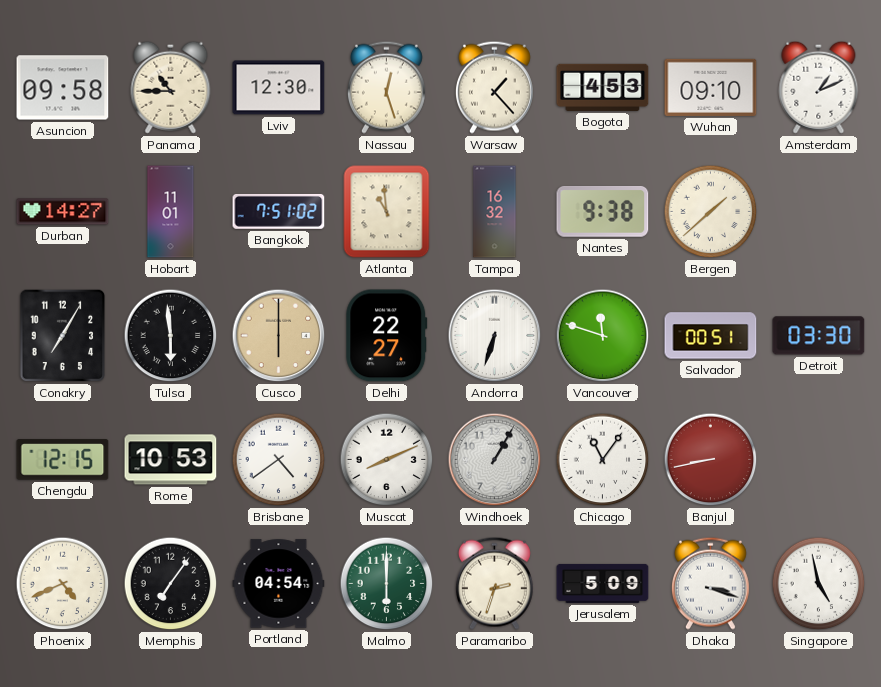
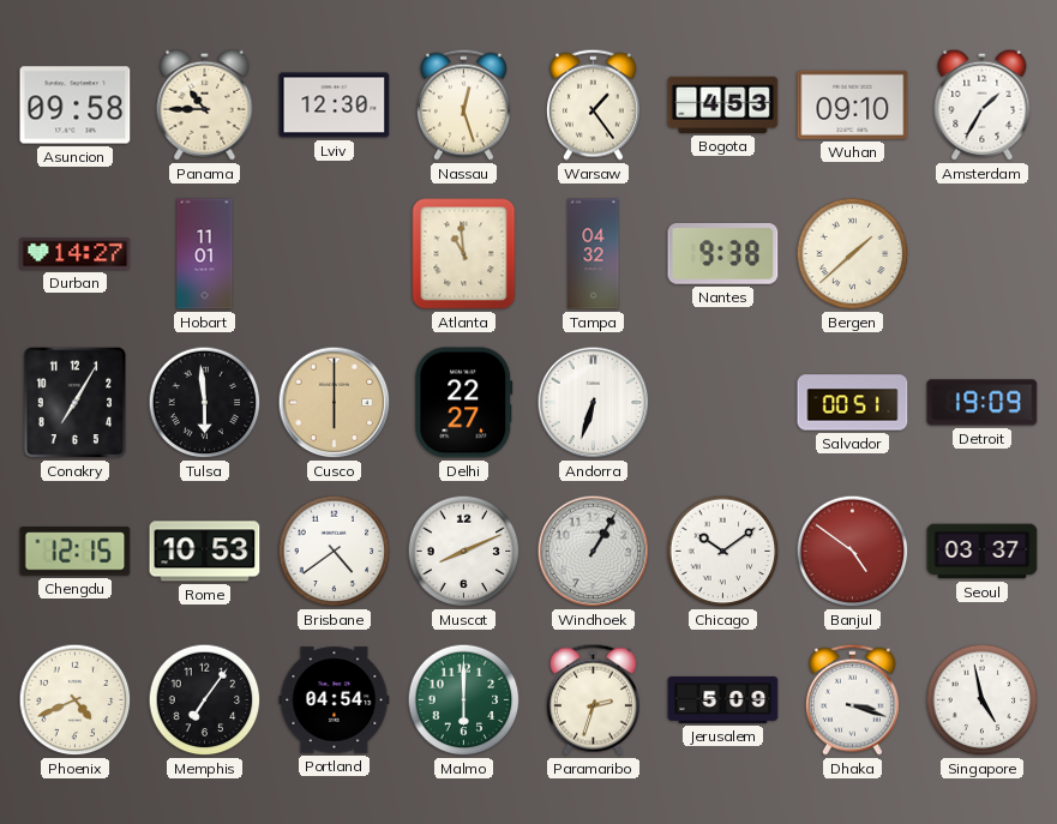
Warsaw: 1:23 -> 1:24 (593, 104)
Amsterdam: 1:11 -> 1:35 (983, 104)
Bangkok: 7:51 -> none (279, 211)
Tampa: 16:32 -> 04:32 (594, 254)
Vancouver: 11:48 -> none (603, 336)
Detroit: 03:30 -> 19:09 (983, 403)
Chicago: 11:06 -> 10:09 (723, 552)
Banjul: 8:43 -> 4:51 (853, 552)
Seoul: none -> 03:37 (983, 552)
